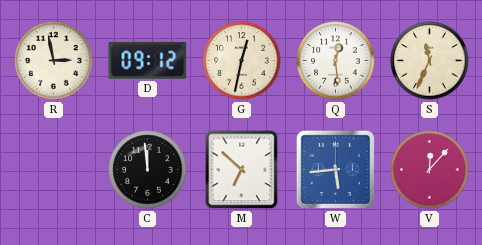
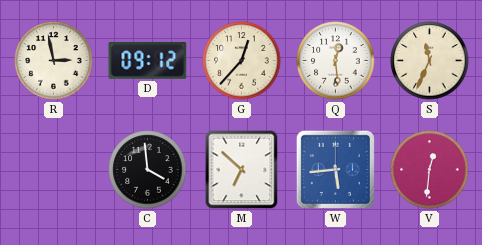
G: 12:32 -> 12:37 (242, 61)
C: 11:59 -> 3:59 (148, 170)
V: 12:07 -> 12:31 (430, 170)
